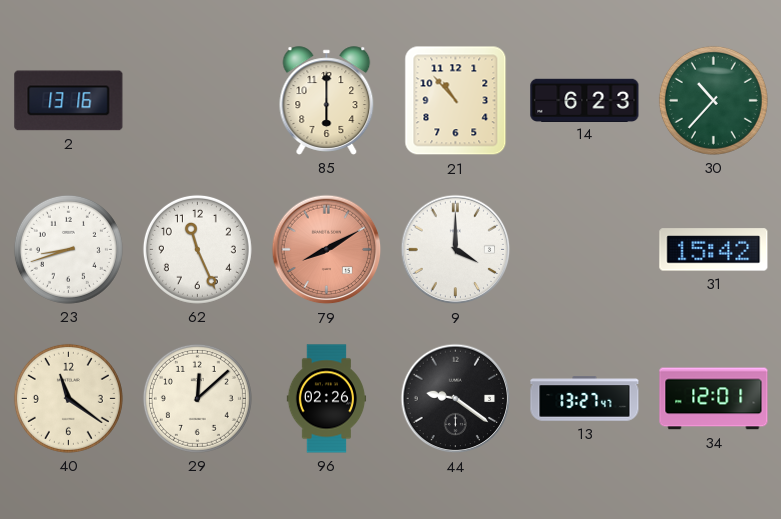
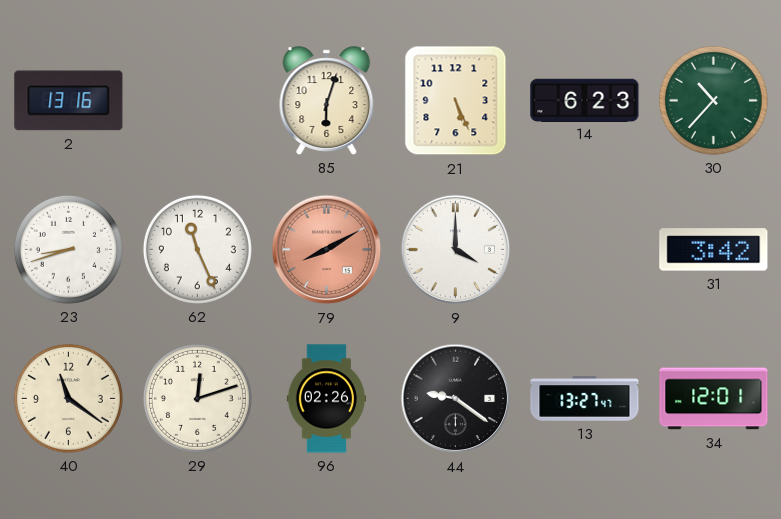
85: 6:00 -> 6:03 (327, 101)
21: 10:53 -> 5:26 (456, 101)
31: 15:42 -> 3:42 (714, 250)
29: 12:08 -> 12:12 (197, 398)
